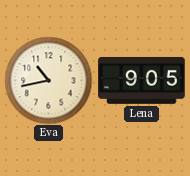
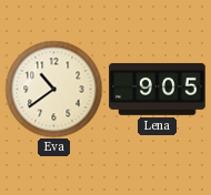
Eva: 10:43 -> 10:39 (53, 89)
